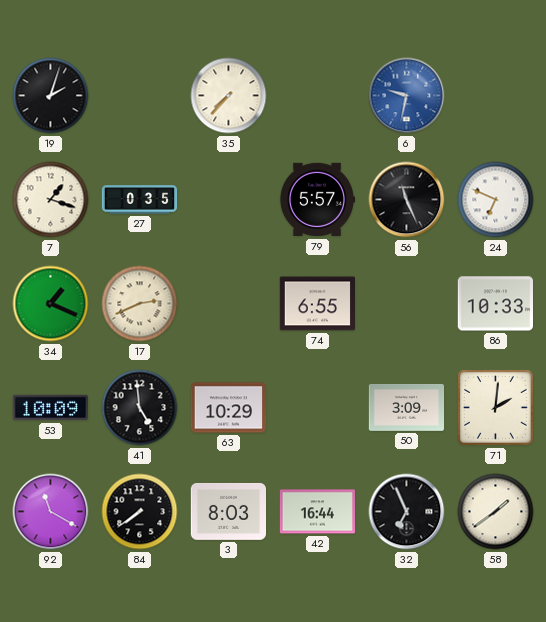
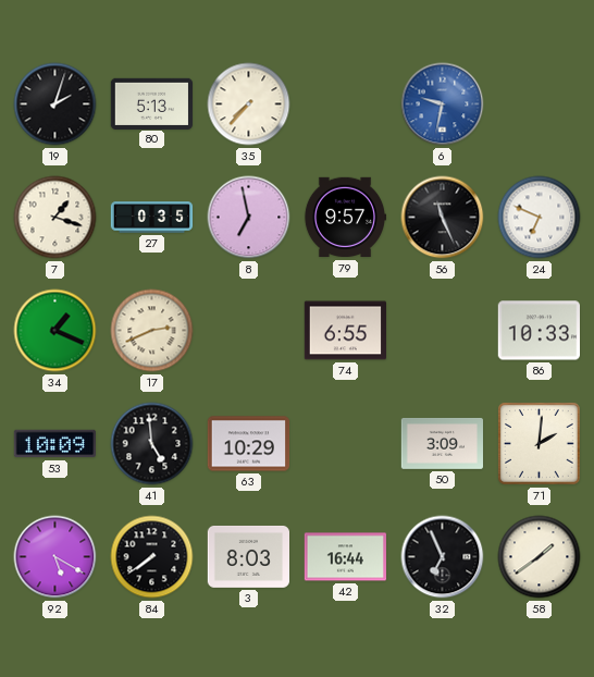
80: none -> 5:13 (152, 103)
8: none -> 6:58 (249, 218)
79: 5:57 -> 9:57 (344, 218)
92: 11:20 -> 5:20 (55, 557)
